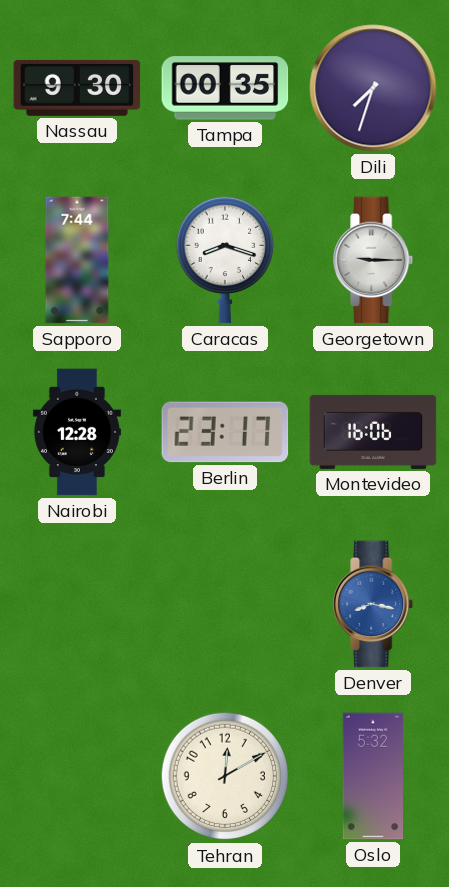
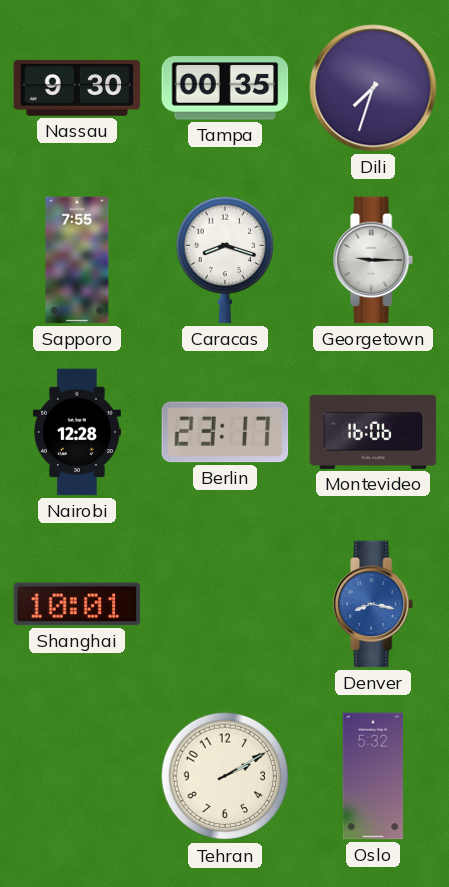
Sapporo: 7:44 -> 7:55 (77, 260)
Shanghai: none -> 10:01 (77, 604)
Tehran: 12:10 -> 2:10 (225, 776)
